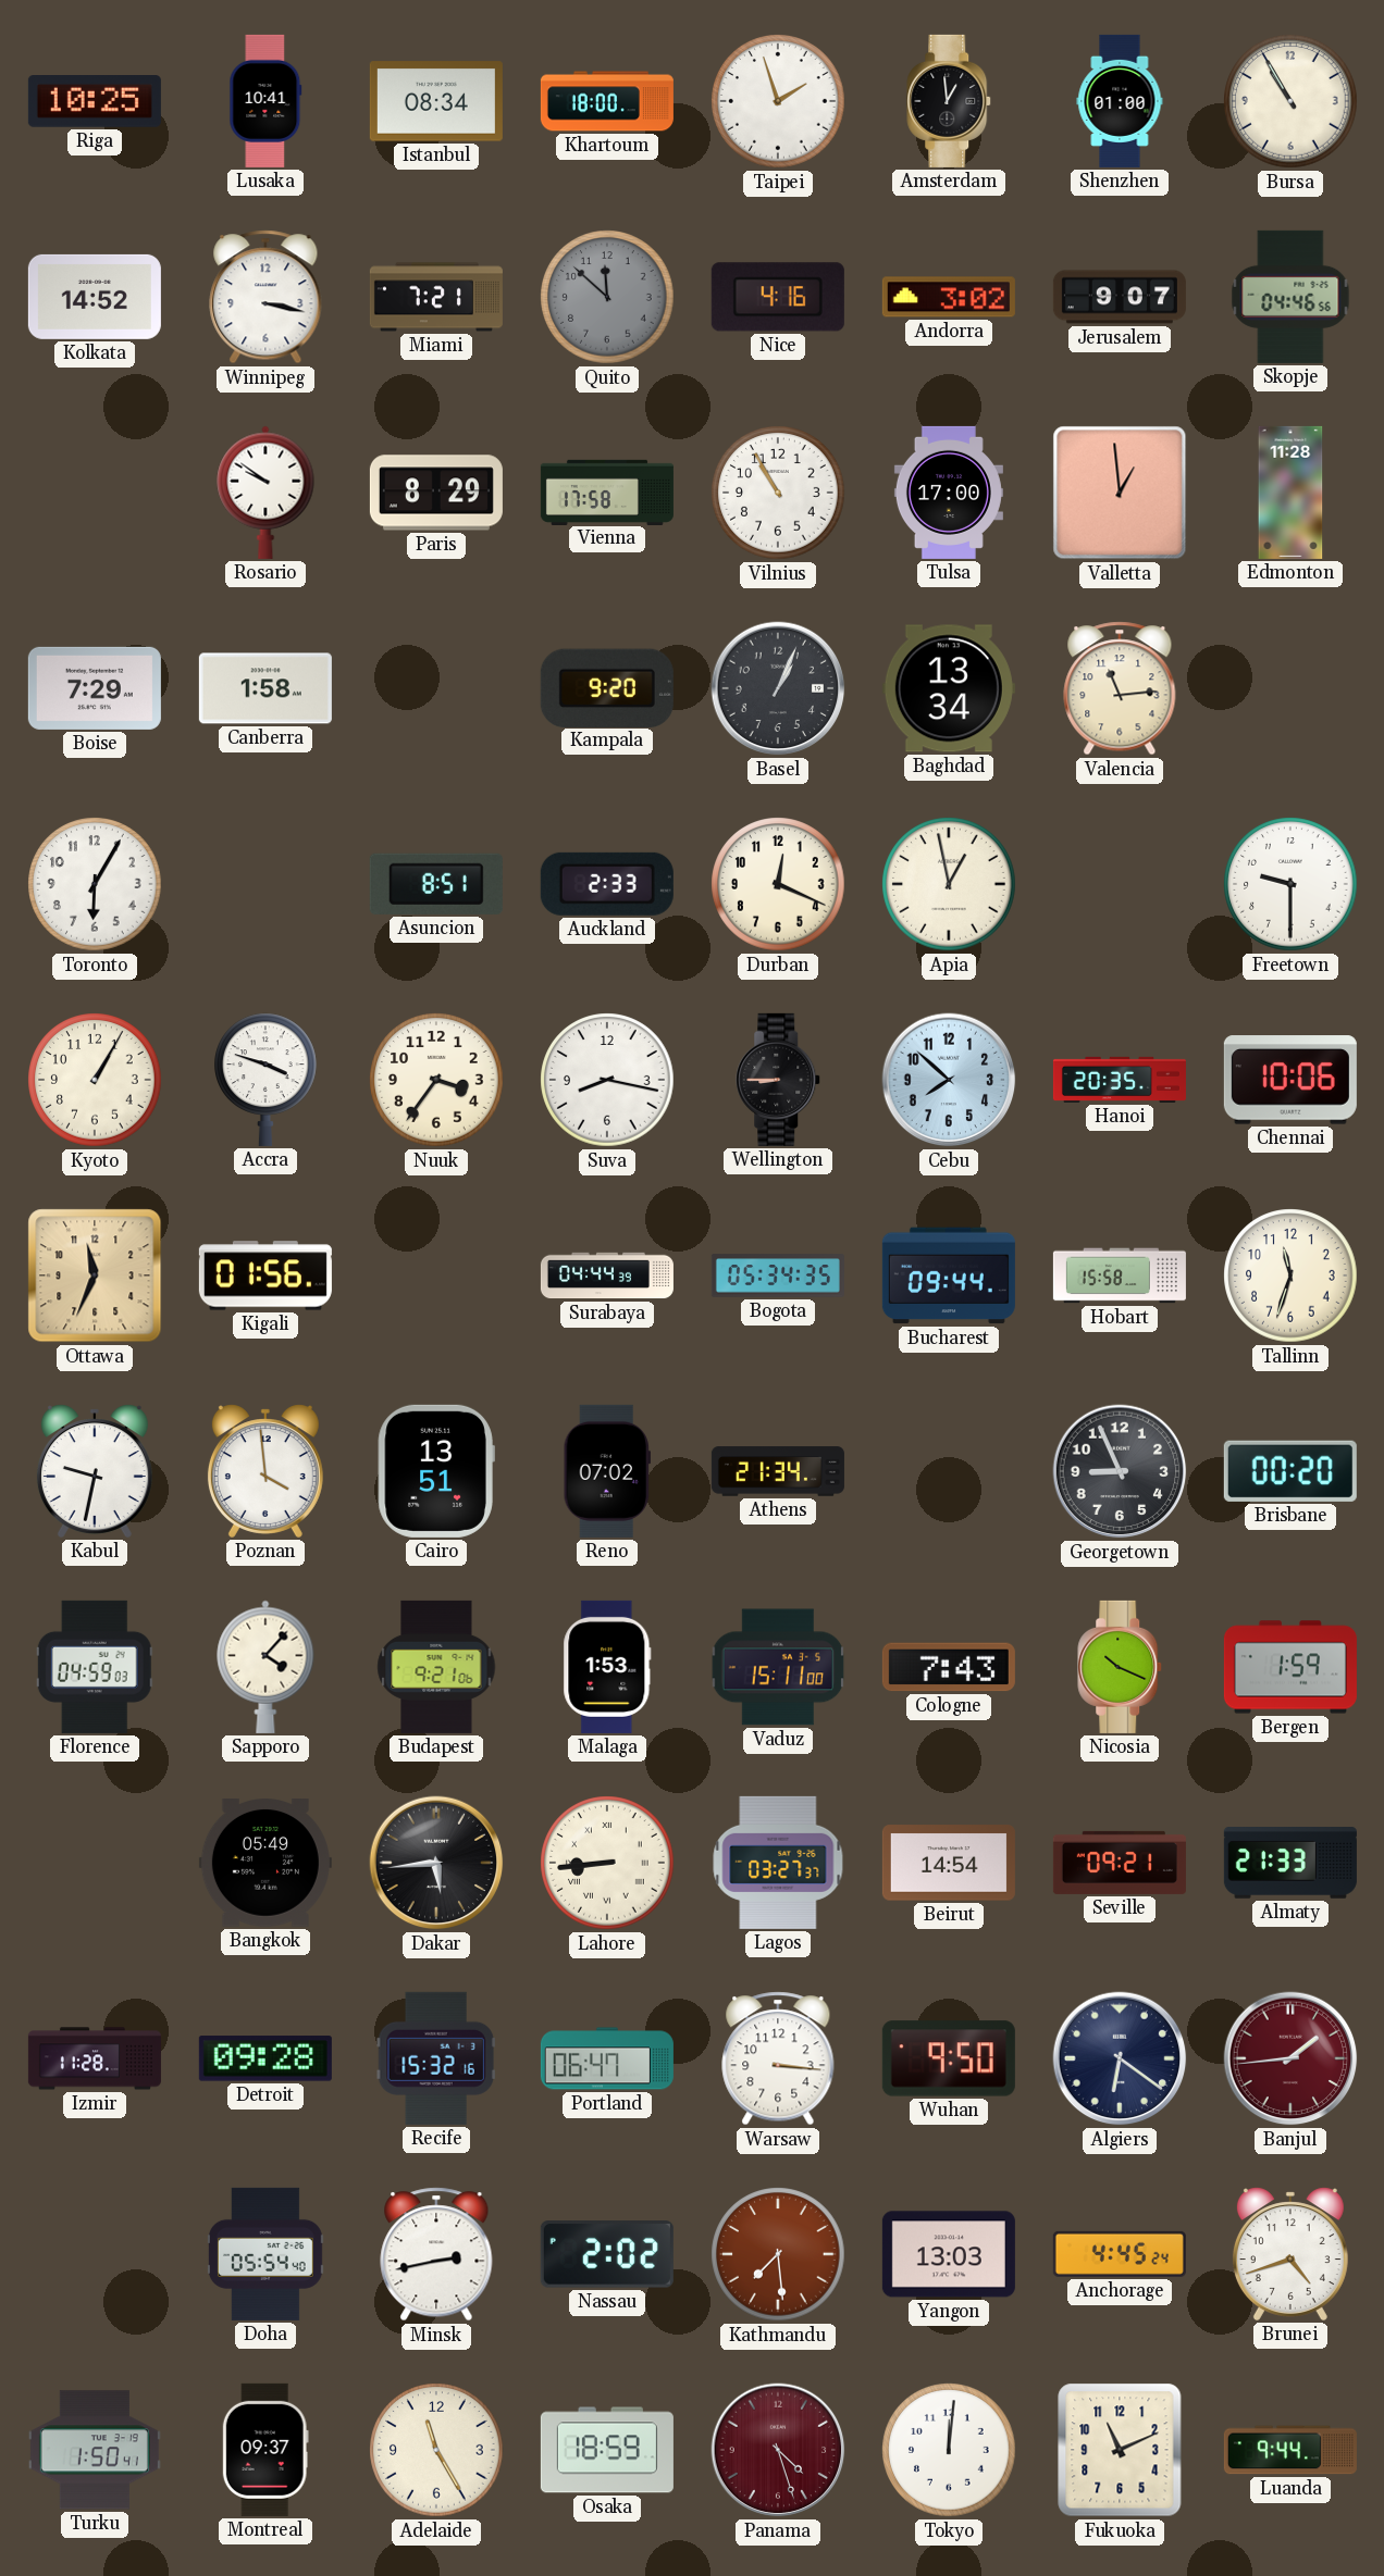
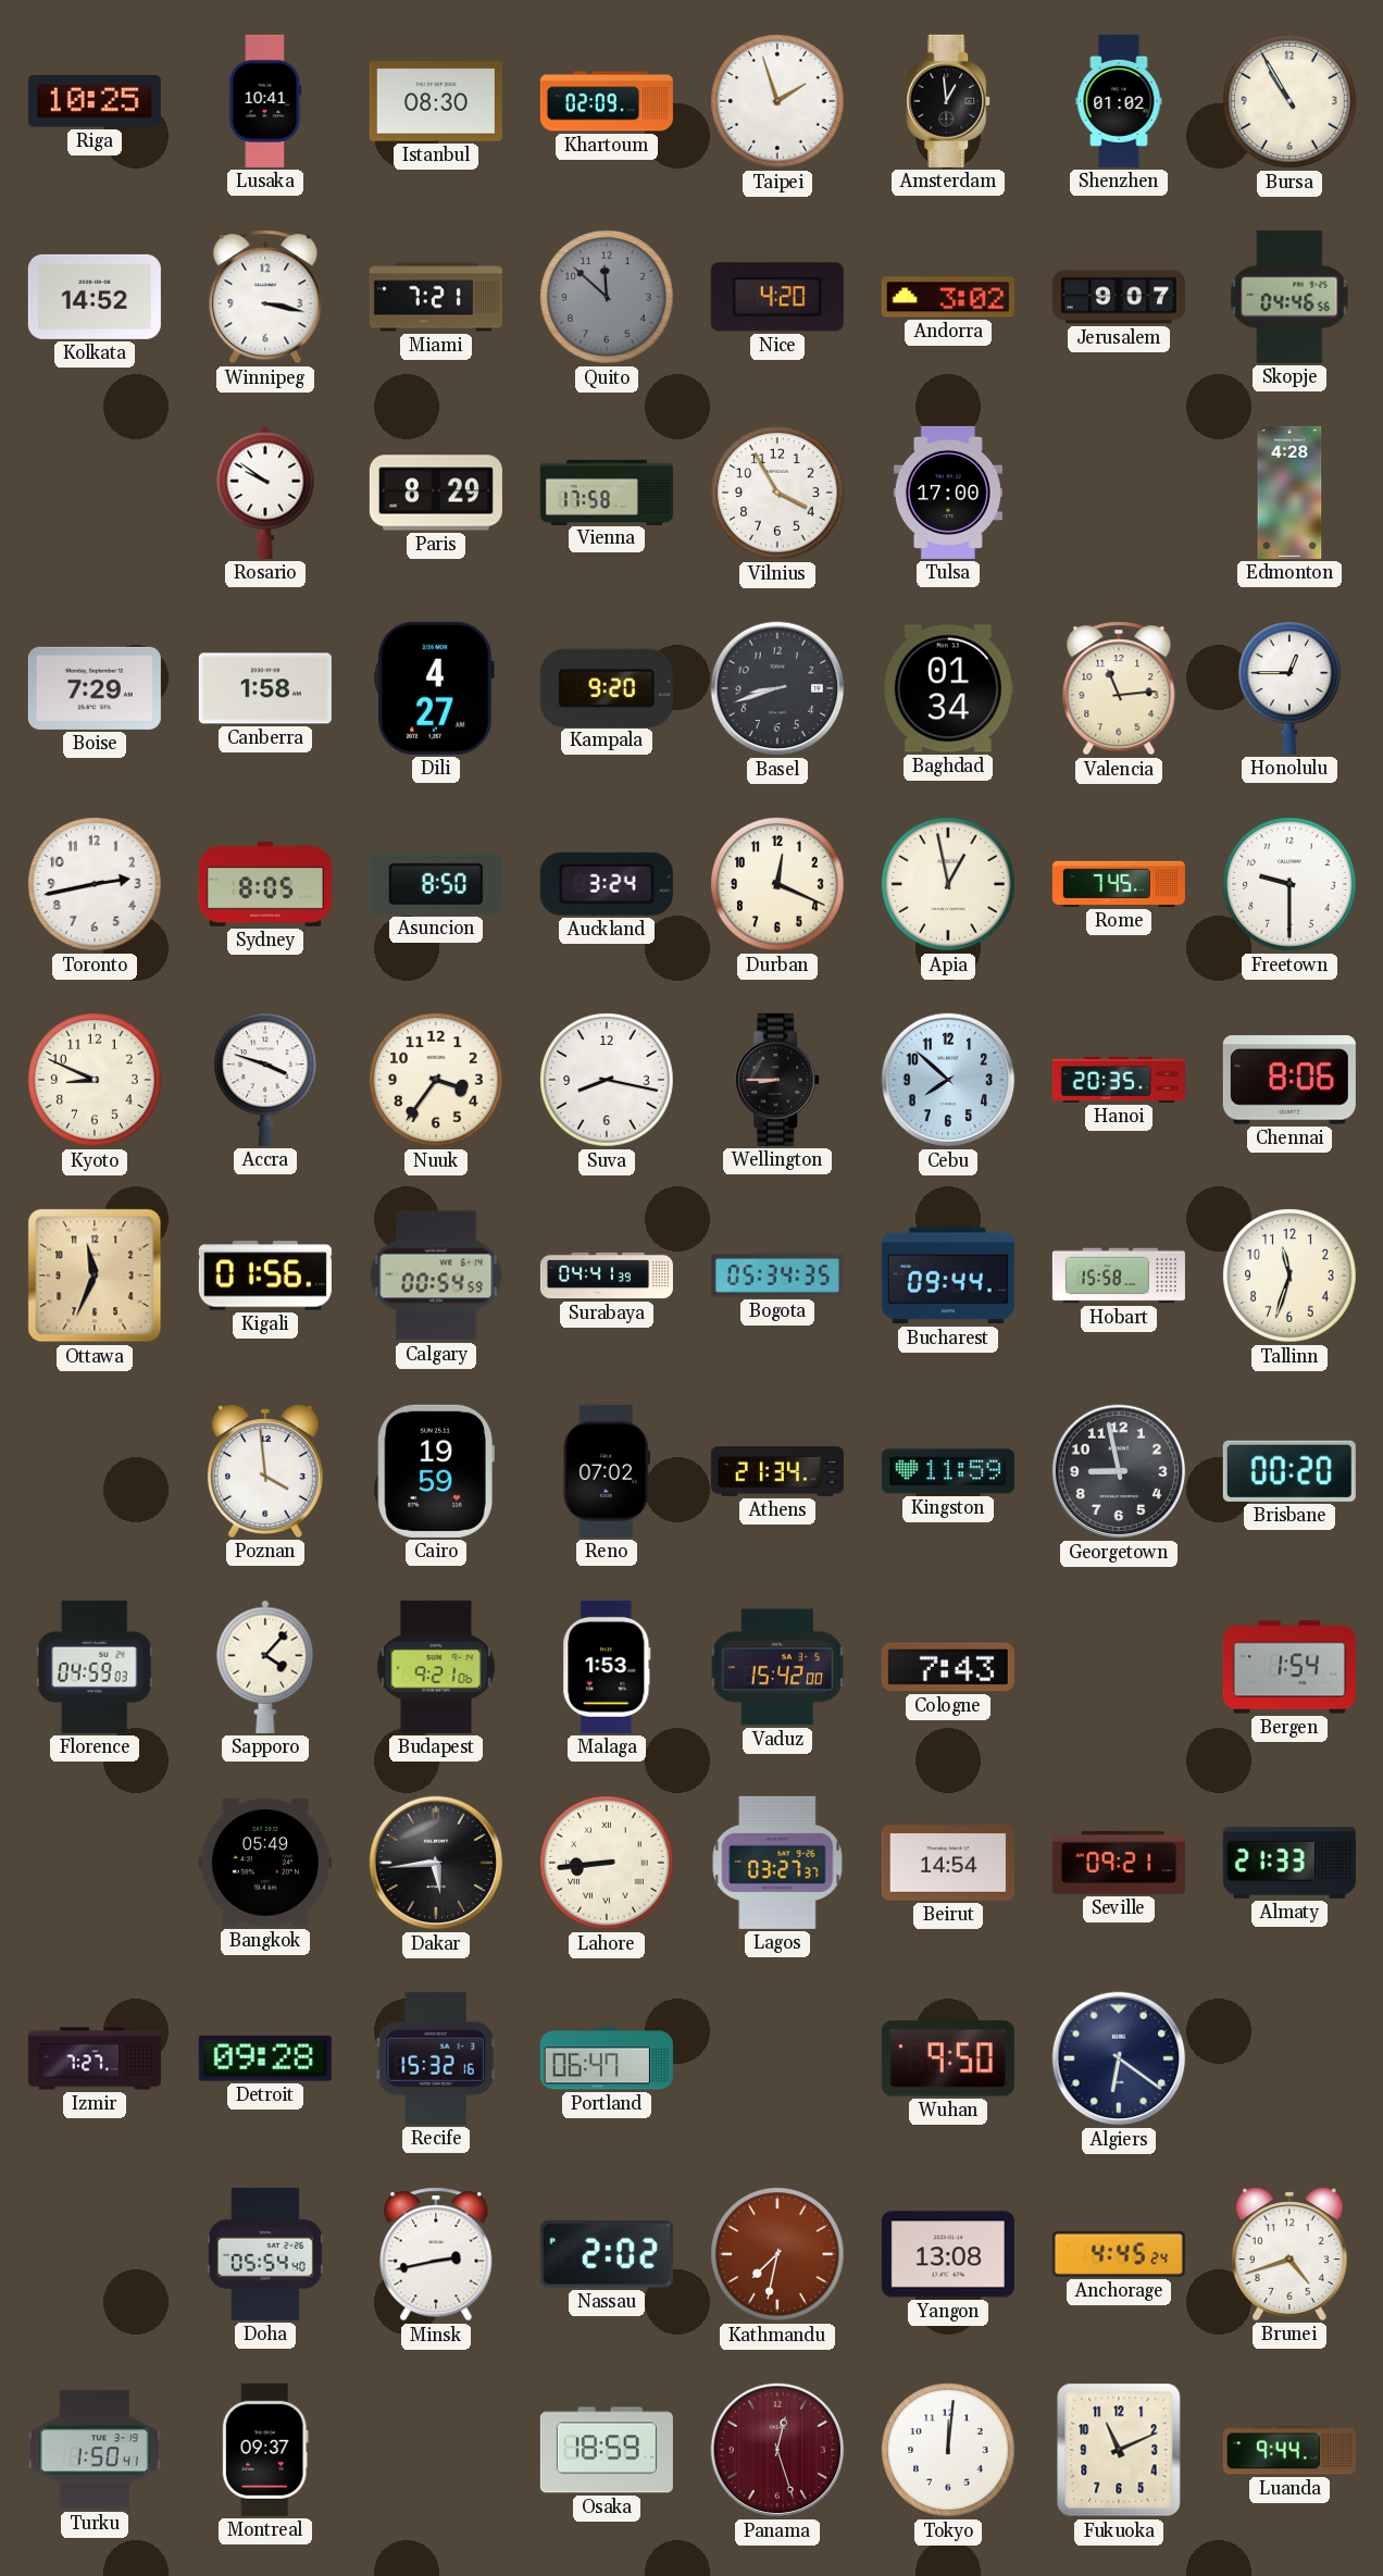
Istanbul: 08:34 -> 08:30 (436, 101)
Khartoum: 18:00 -> 02:09 (607, 101)
Shenzhen: 01:00 -> 01:02 (1119, 101)
Nice: 4:16 -> 4:20 (777, 297)
Vilnius: 10:55 -> 3:55 (777, 493)
Valletta: 12:59 -> none (1120, 493)
Edmonton: 11:28 -> 4:28 (1289, 493)
Dili: none -> 4:27 (436, 688)
Basel: 1:04 -> 8:42 (777, 688)
Baghdad: 13:34 -> 01:34 (948, 688)
Honolulu: none -> 12:45 (1291, 688)
Toronto: 6:05 -> 2:43 (95, 884)
Sydney: none -> 8:05 (265, 884)
Asuncion: 8:51 -> 8:50 (436, 884)
Auckland: 2:33 -> 3:24 (607, 884)
Rome: none -> 7:45 (1119, 884)
Kyoto: 1:05 -> 8:49 (95, 1080)
Chennai: 10:06 -> 8:06 (1289, 1080)
Calgary: none -> 00:54 (436, 1275)
Surabaya: 04:44 -> 04:41 (607, 1275)
Kabul: 9:32 -> none (95, 1471)
Cairo: 13:51 -> 19:59 (436, 1471)
Kingston: none -> 11:59 (948, 1471)
Georgetown: 8:56 -> 8:58 (1119, 1471)
Vaduz: 15:11 -> 15:42 (777, 1667)
Nicosia: 10:19 -> none (1121, 1667)
Bergen: 1:59 -> 1:54 (1289, 1667)
Izmir: 11:28 -> 7:27 (95, 2058)
Warsaw: 3:16 -> none (778, 2058)
Banjul: 1:44 -> none (1290, 2058)
Kathmandu: 7:29 -> 7:32 (777, 2254)
Yangon: 13:03 -> 13:08 (948, 2254)
Adelaide: 11:25 -> none (436, 2450)
Panama: 4:27 -> 12:27 (777, 2450)
